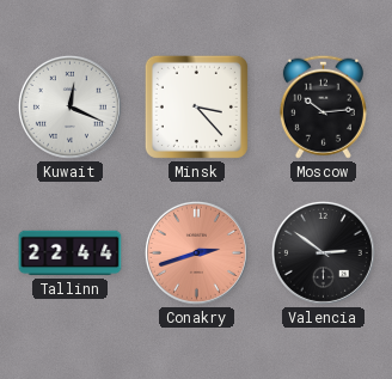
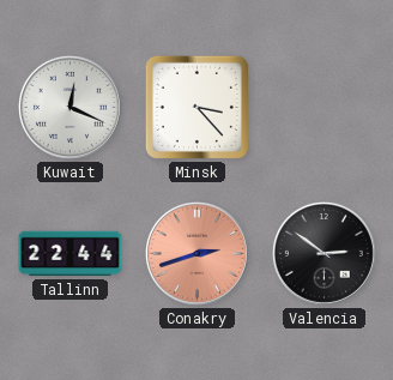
Moscow: 10:14 -> none (323, 106)
